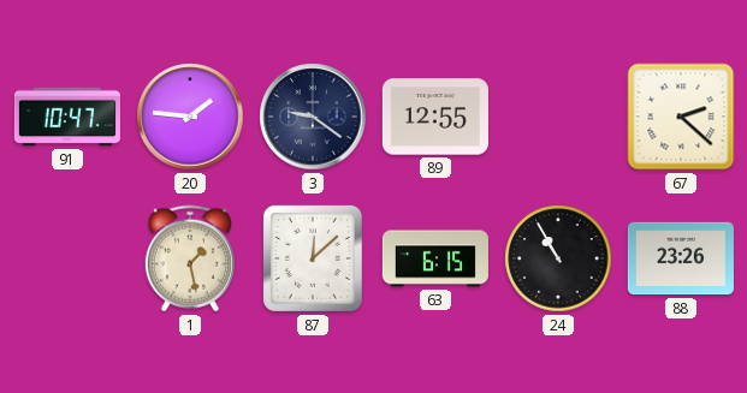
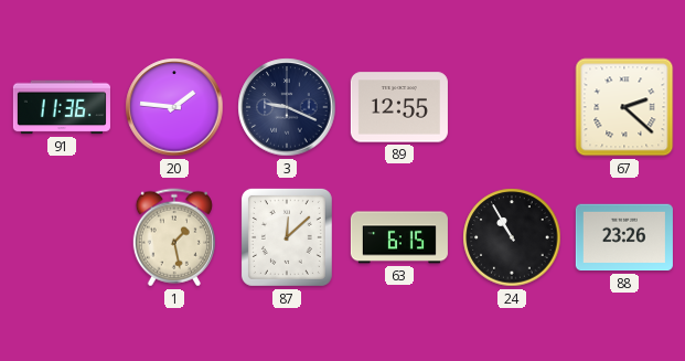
91: 10:47 -> 11:36 (62, 107)
3: 9:21 -> 9:19 (287, 107)
